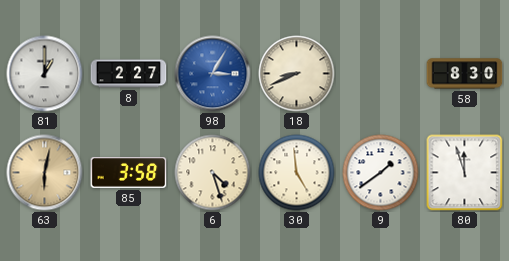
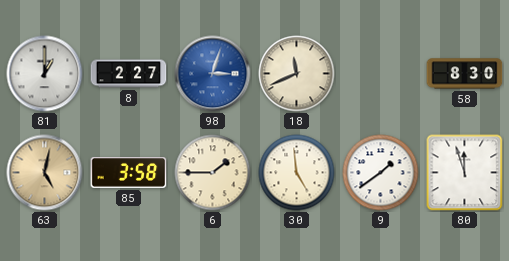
98: 3:05 -> 3:03 (213, 74)
18: 8:41 -> 11:41 (297, 74)
63: 6:02 -> 5:02 (45, 173)
6: 4:27 -> 1:45 (213, 173)
